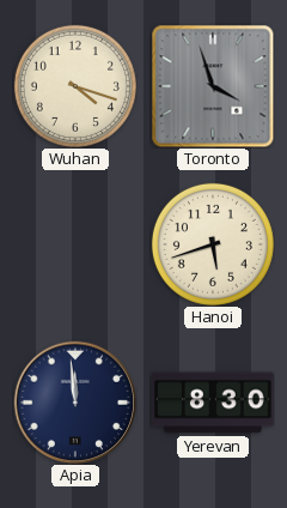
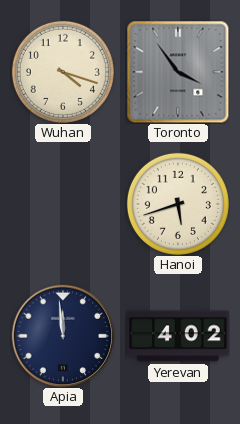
Toronto: 3:57 -> 3:54 (178, 72)
Yerevan: 8:30 -> 4:02 (178, 336)
